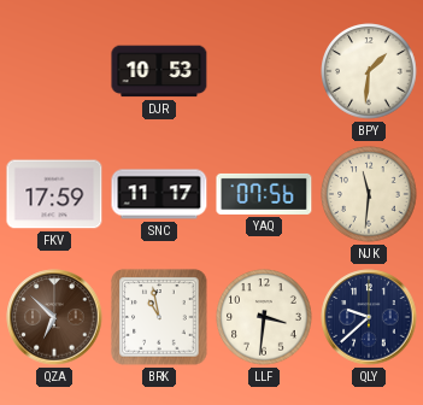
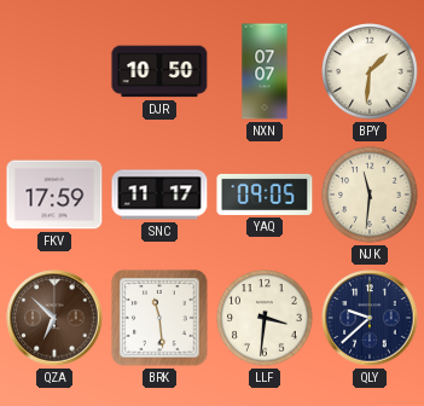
DJR: 10:53 -> 10:50 (159, 71)
NXN: none -> 07:07 (265, 71)
YAQ: 07:56 -> 09:05 (265, 195)
BRK: 10:58 -> 11:29 (159, 318)
